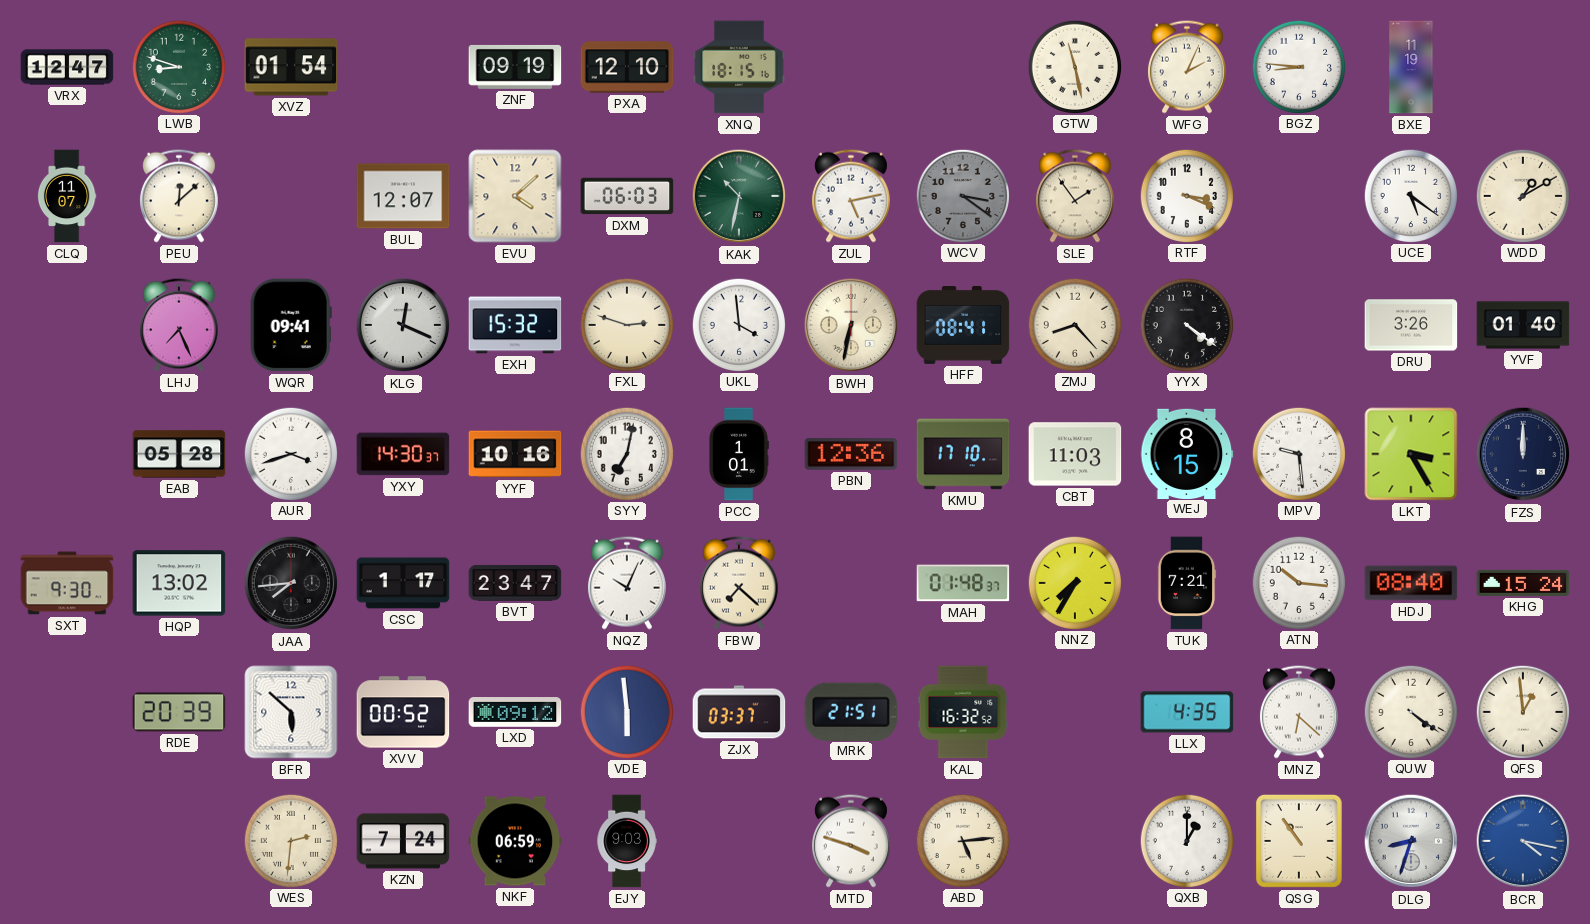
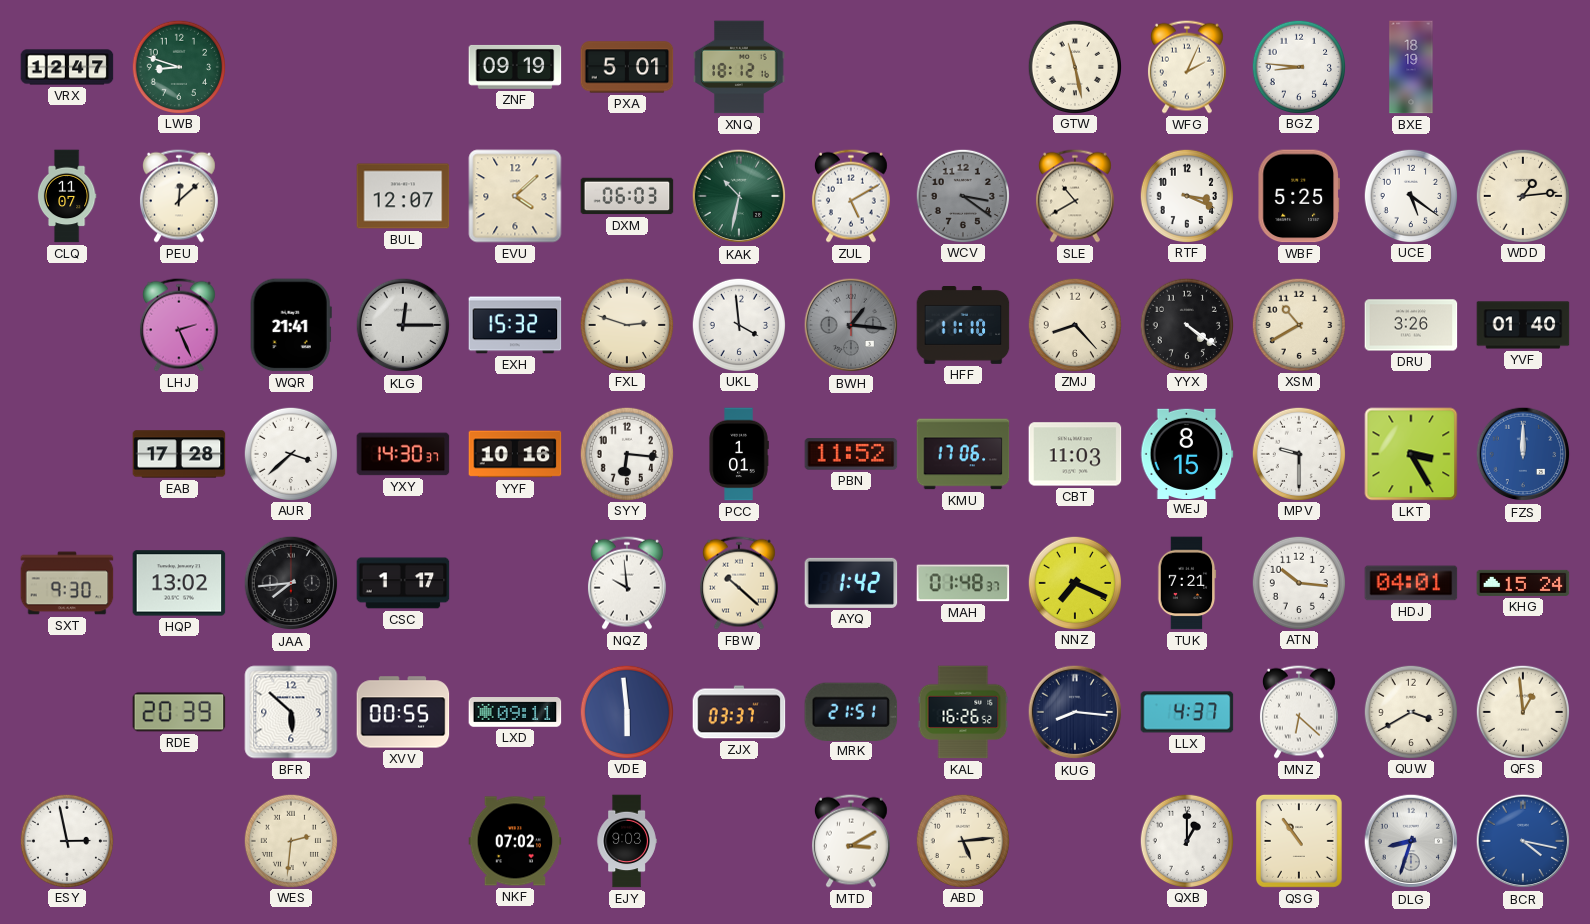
XVZ: 01:54 -> none (291, 67)
PXA: 12:10 -> 5:01 (627, 67)
XNQ: 18:15 -> 18:12 (739, 67)
BXE: 11:19 -> 18:19 (1411, 67)
ZUL: 5:13 -> 5:10 (851, 196)
SLE: 1:54 -> 10:40 (1075, 196)
WBF: none -> 5:25 (1298, 196)
WDD: 1:10 -> 1:14 (1522, 195)
LHJ: 7:26 -> 2:26 (179, 325)
WQR: 09:41 -> 21:41 (291, 325)
KLG: 12:19 -> 12:15 (403, 325)
BWH: 6:32 -> 1:16 (851, 325)
BWH dial: cream -> grey (851, 325)
HFF: 08:41 -> 11:10 (963, 326)
XSM: none -> 10:40 (1298, 324)
EAB: 05:28 -> 17:28 (179, 454)
AUR: 3:42 -> 3:38 (290, 453)
SYY: 7:02 -> 6:16 (626, 453)
PBN: 12:36 -> 11:52 (851, 454)
KMU: 17:10 -> 17:06 (963, 454)
MPV: 9:29 -> 9:30 (1298, 453)
FZS dial: navy -> blue (1523, 454)
BVT: 23:47 -> none (515, 583)
NQZ: 10:04 -> 9:59 (627, 583)
FBW: 7:22 -> 10:22 (739, 583)
AYQ: none -> 1:42 (851, 583)
NNZ: 7:35 -> 7:19 (1074, 582)
HDJ: 08:40 -> 04:01 (1411, 583)
XVV: 00:52 -> 00:55 (403, 712)
LXD: 09:12 -> 09:11 (515, 713)
KAL: 16:32 -> 16:26 (963, 712)
KUG: none -> 8:16 (1075, 712)
LLX: 4:35 -> 4:37 (1187, 712)
QUW: 4:21 -> 3:40 (1410, 711)
ESY: none -> 2:58 (66, 840)
KZN: 7:24 -> none (403, 841)
NKF: 06:59 -> 07:02 (515, 841)
MTD: 3:48 -> 3:10 (851, 841)
